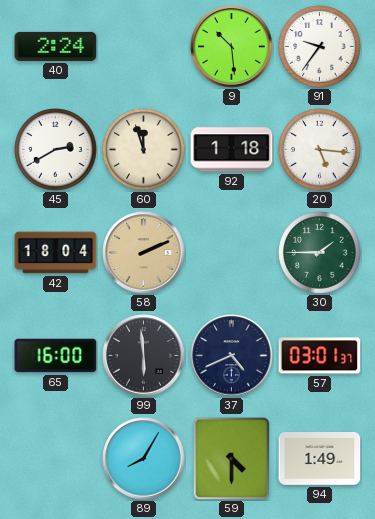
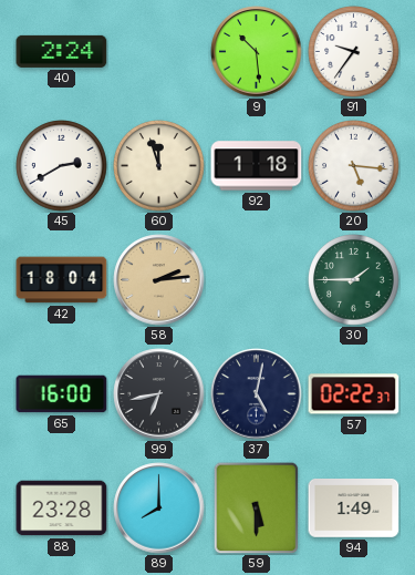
58: 2:11 -> 2:14 (159, 280)
99: 5:59 -> 6:43 (159, 394)
37: 4:41 -> 5:02 (257, 394)
57: 03:01 -> 02:22 (354, 394)
88: none -> 23:28 (62, 509)
89: 8:05 -> 8:00 (159, 509)
59: 4:30 -> 5:30 (257, 507)
